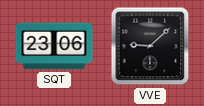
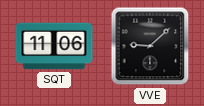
SQT: 23:06 -> 11:06 (54, 46)
